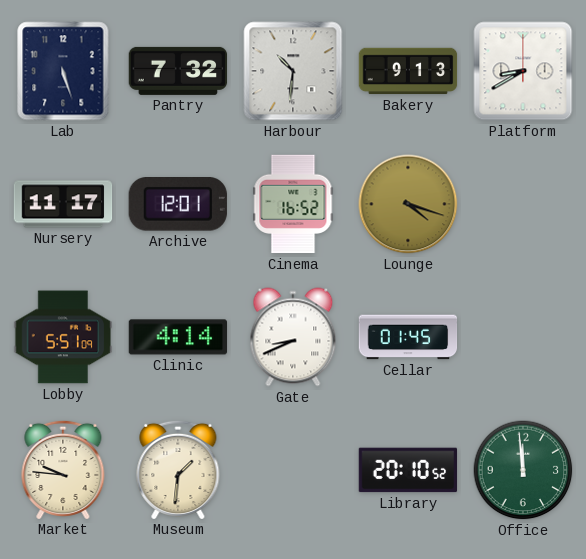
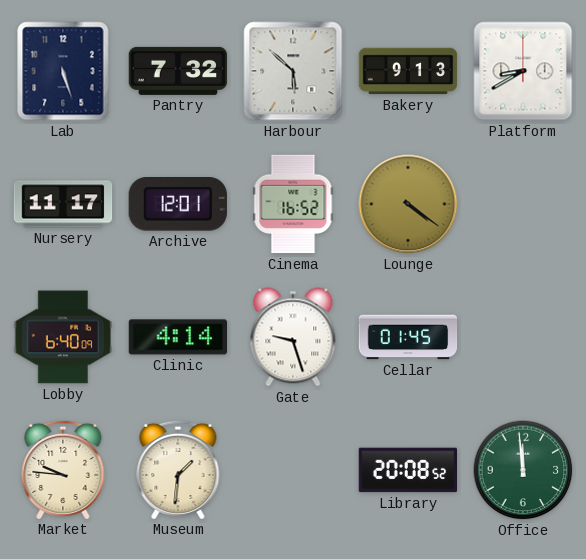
Harbour: 10:31 -> 5:52 (293, 71)
Lounge: 4:18 -> 4:21 (408, 204)
Lobby: 5:51 -> 6:40 (63, 337)
Gate: 8:41 -> 9:27 (293, 337)
Library: 20:10 -> 20:08 (408, 470)
